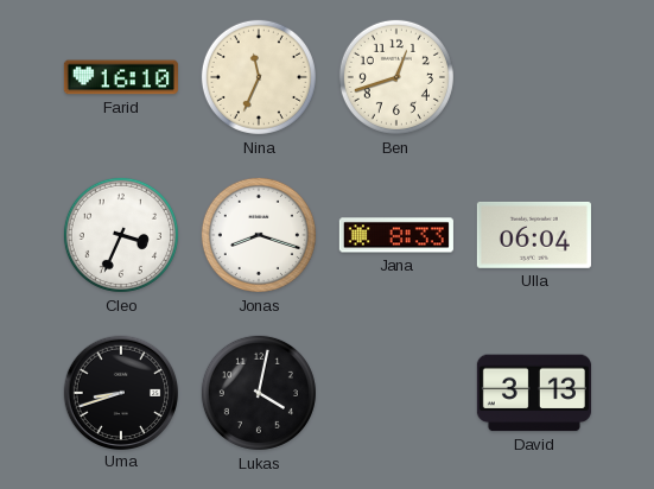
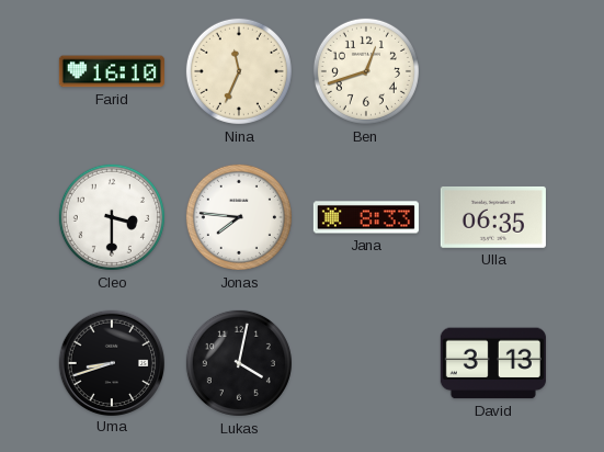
Cleo: 3:34 -> 3:30 (112, 217)
Jonas: 8:18 -> 7:46 (239, 217)
Ulla: 06:04 -> 06:35 (493, 217)
